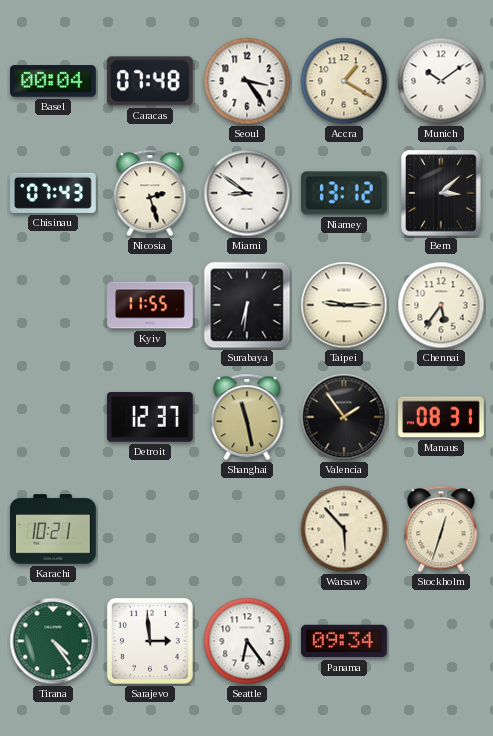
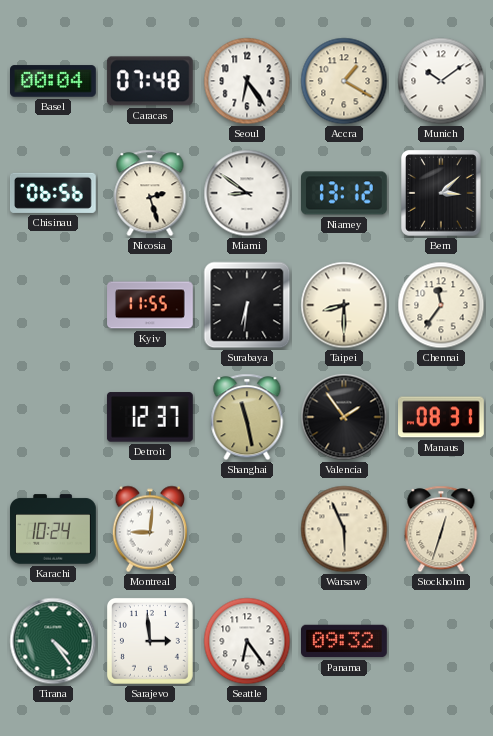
Seoul: 3:24 -> 6:24 (247, 81)
Chisinau: 07:43 -> 06:56 (53, 193)
Taipei: 9:15 -> 8:30 (344, 305)
Chennai: 5:36 -> 11:36 (441, 305)
Karachi: 10:21 -> 10:24 (53, 529)
Montreal: none -> 9:01 (149, 529)
Warsaw: 5:53 -> 5:56 (344, 529)
Panama: 09:34 -> 09:32 (345, 641)
